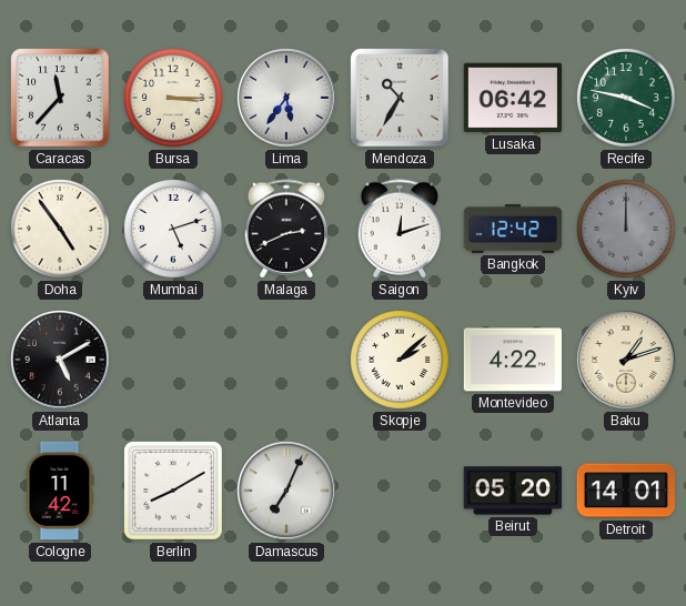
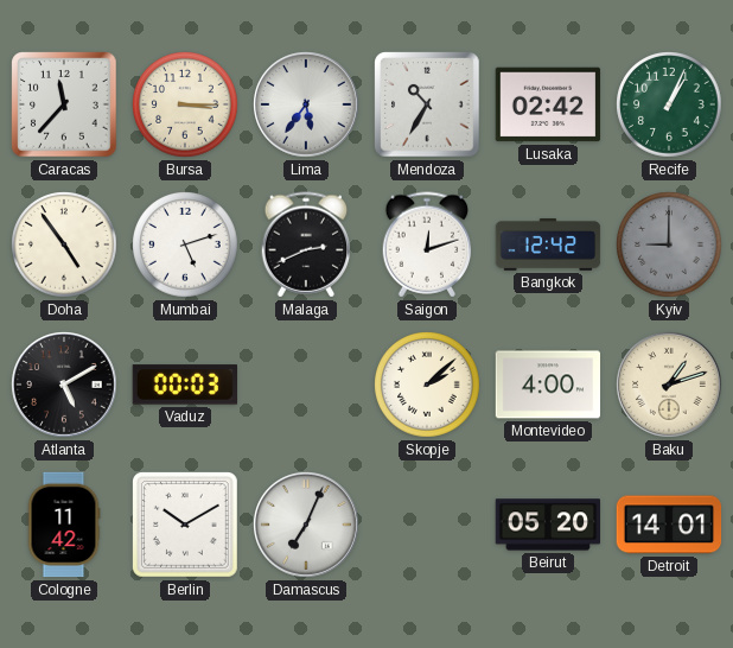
Lusaka: 06:42 -> 02:42 (548, 104)
Recife: 3:47 -> 1:04 (669, 104)
Kyiv: 12:00 -> 9:00 (669, 244)
Vaduz: none -> 00:03 (184, 385)
Montevideo: 4:22 -> 4:00 (548, 385)
Berlin: 8:10 -> 10:10 (186, 526)
